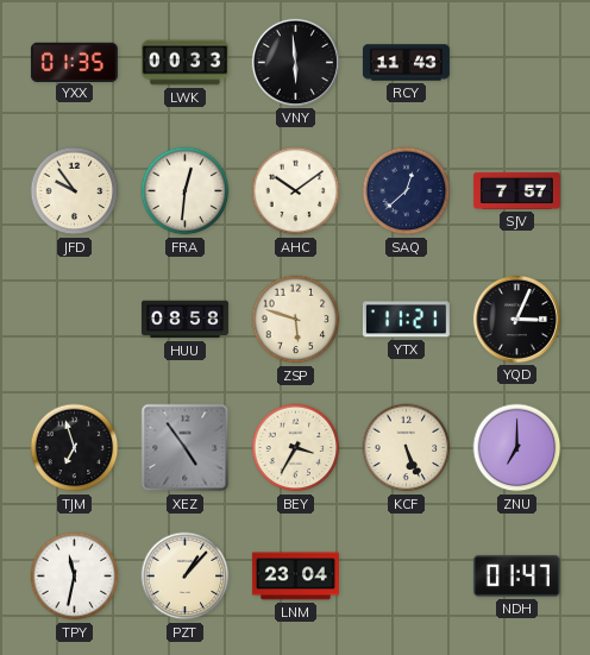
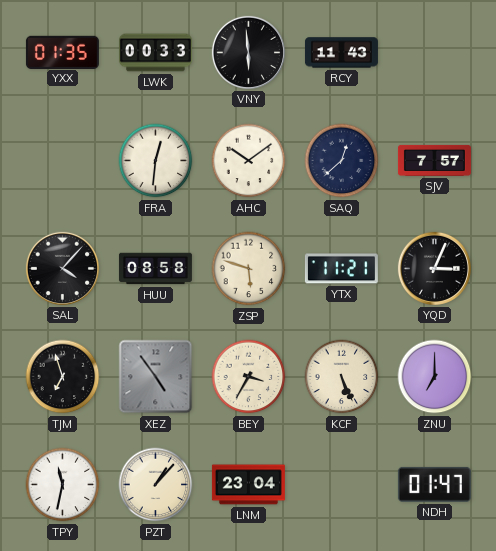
JFD: 9:54 -> none (75, 191)
SAL: none -> 4:07 (62, 268)
